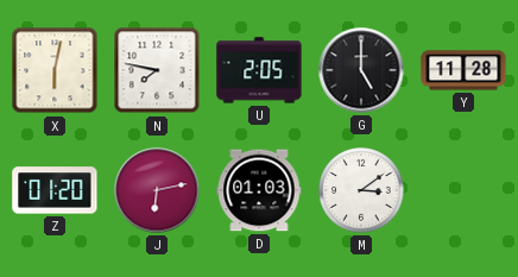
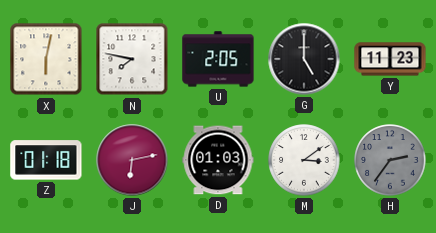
Y: 11:28 -> 11:23 (390, 59)
Z: 01:20 -> 01:18 (46, 160)
H: none -> 2:36 (390, 160)
